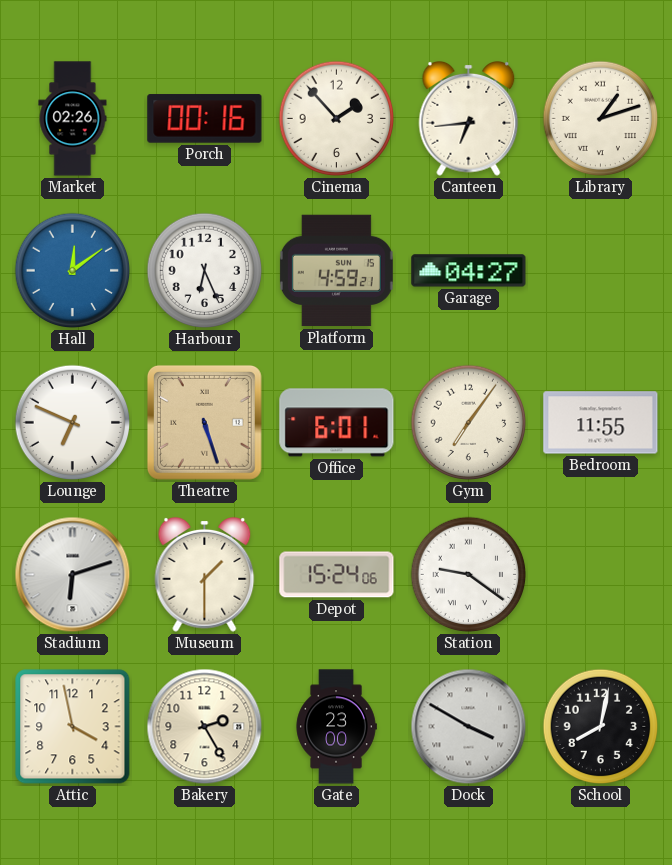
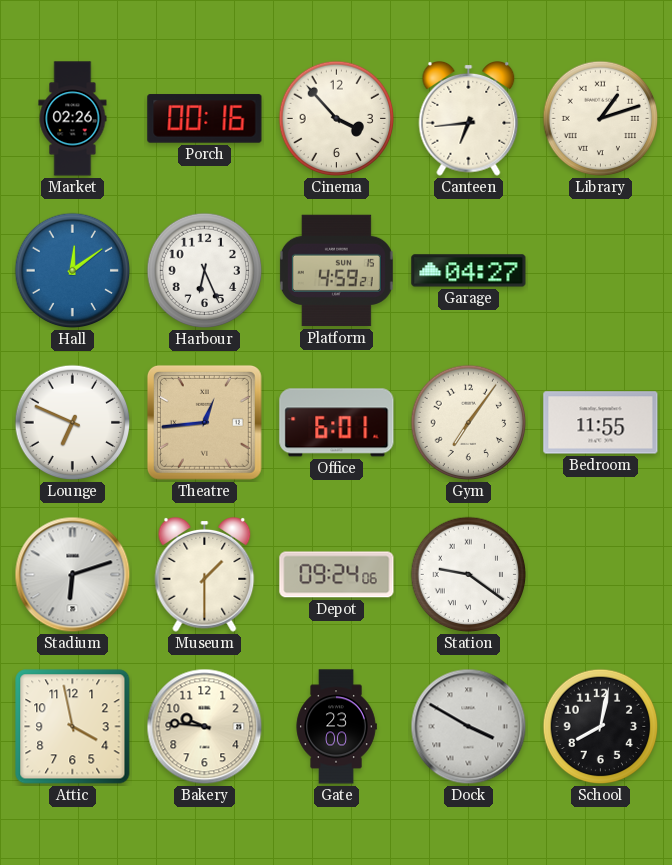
Cinema: 1:53 -> 3:53 (337, 119)
Theatre: 5:27 -> 12:44 (204, 422)
Depot: 15:24 -> 09:24 (337, 575)
Bakery: 2:25 -> 9:46 (205, 727)
